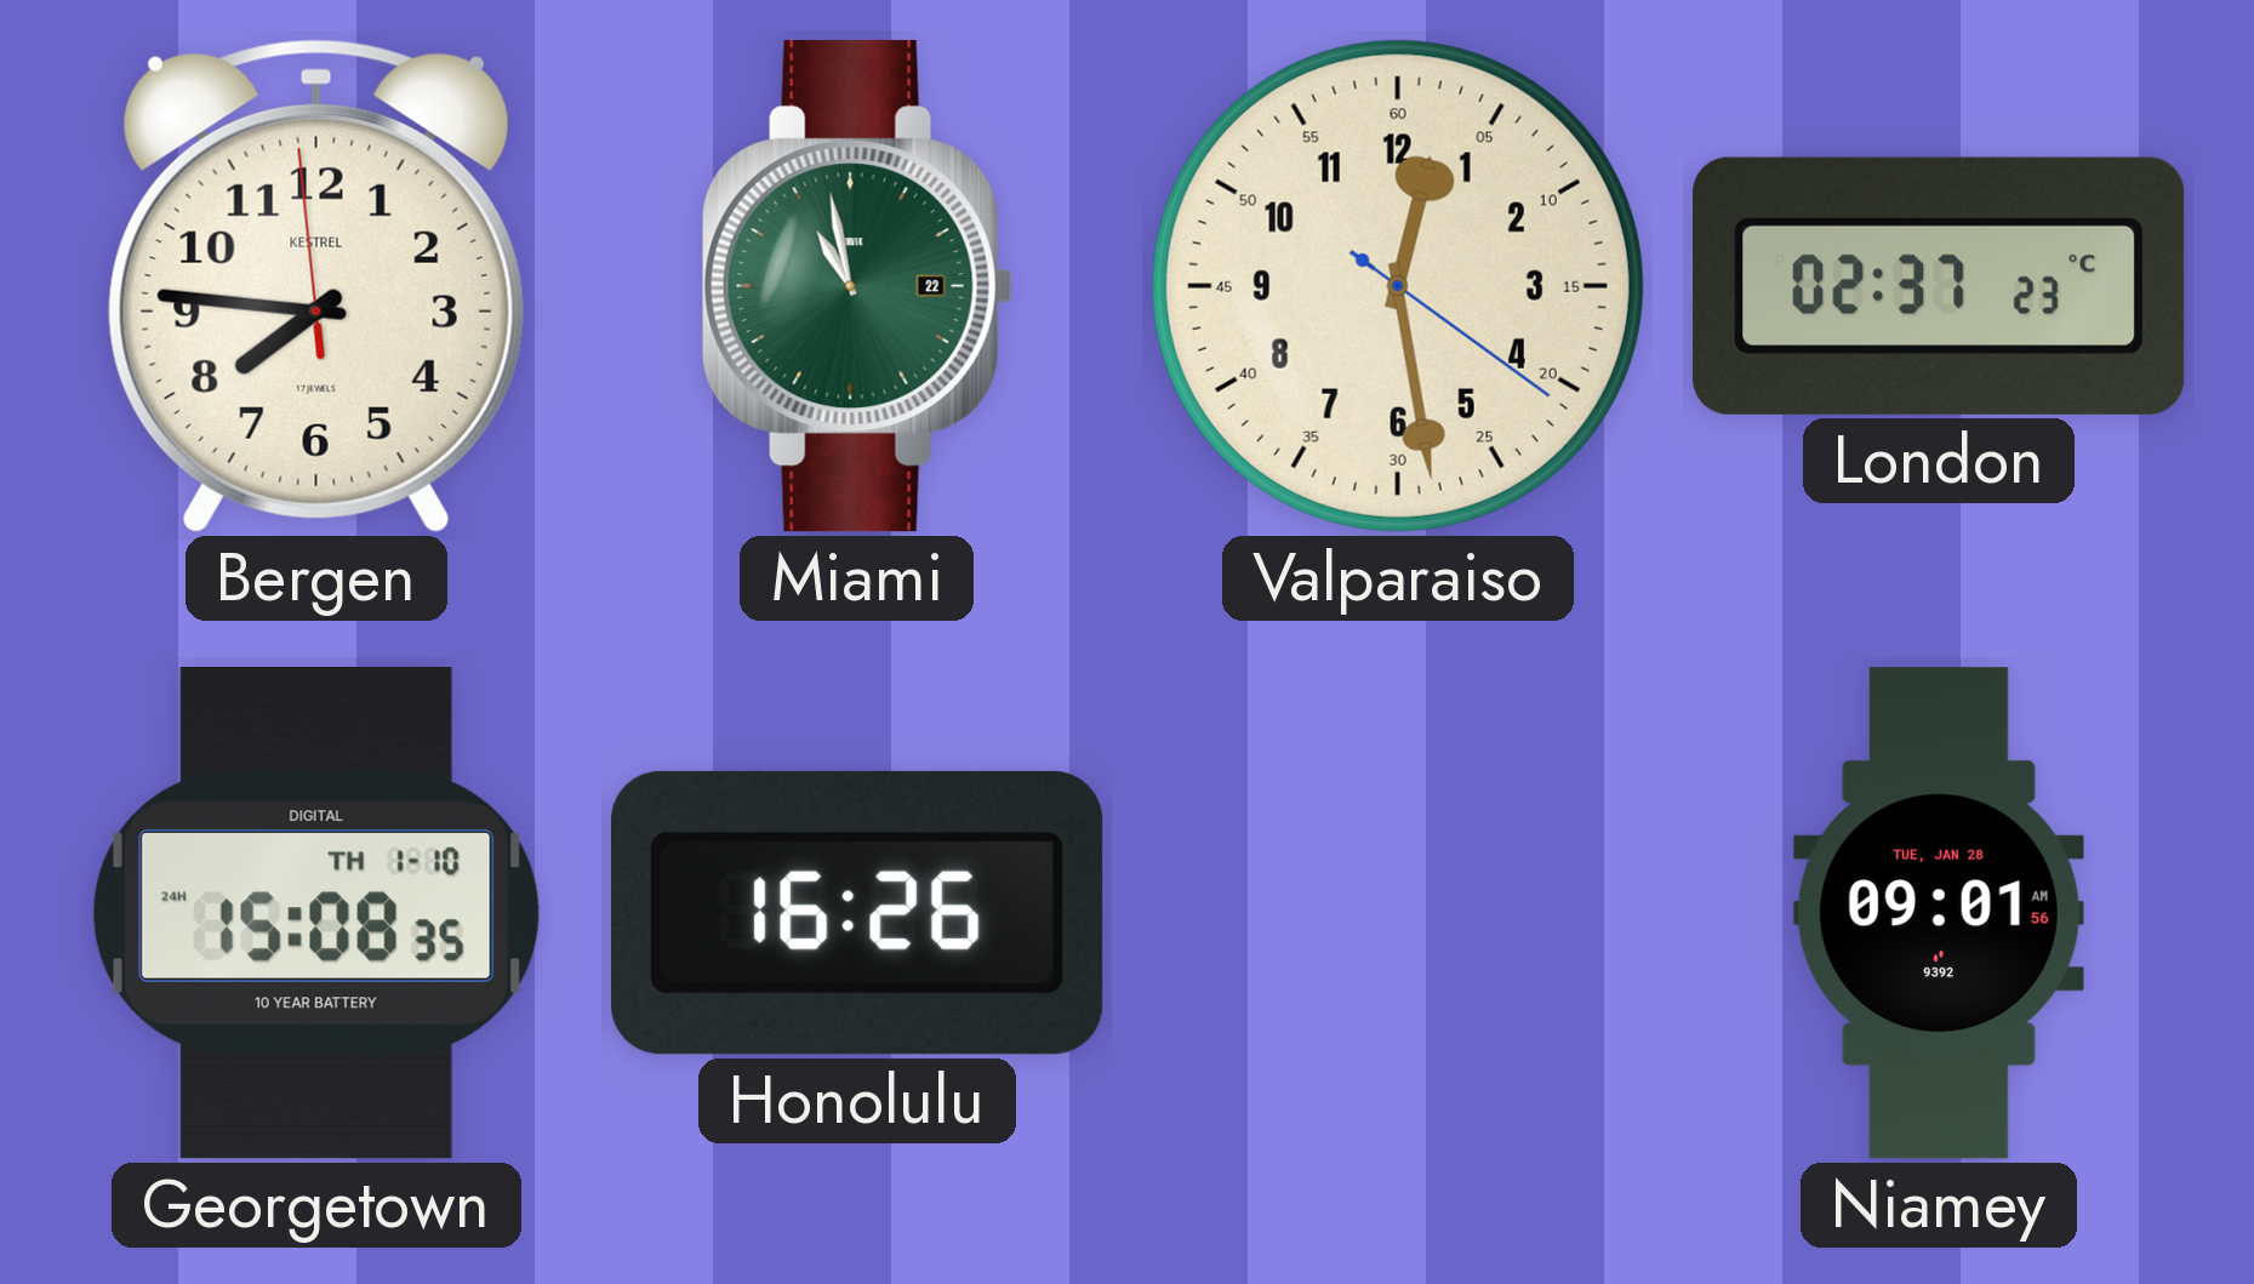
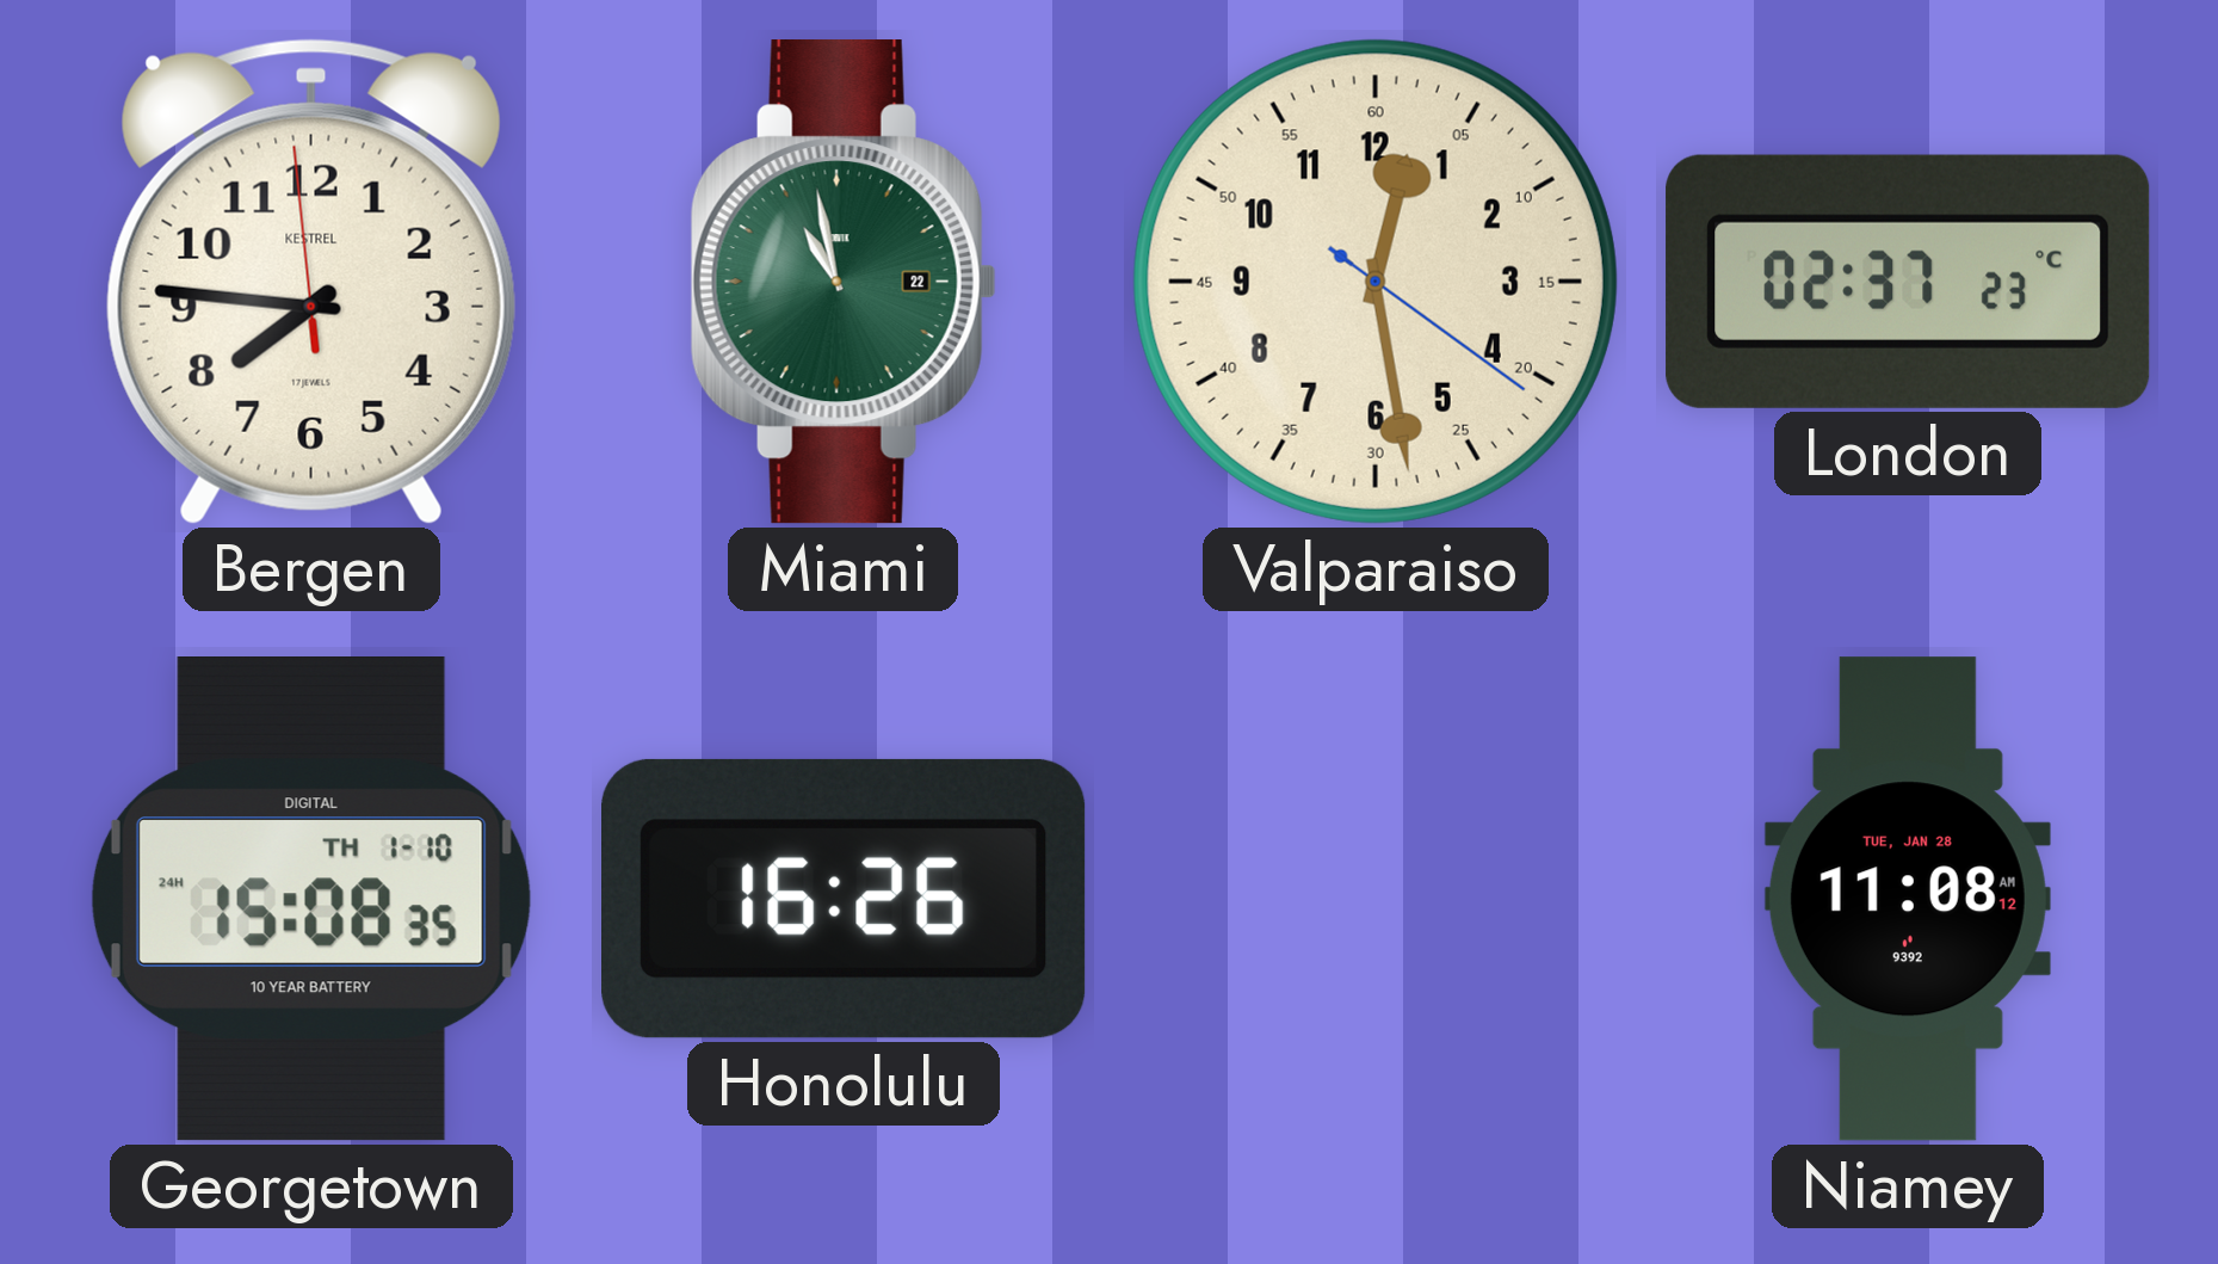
Niamey: 09:01 -> 11:08 (1908, 899)
